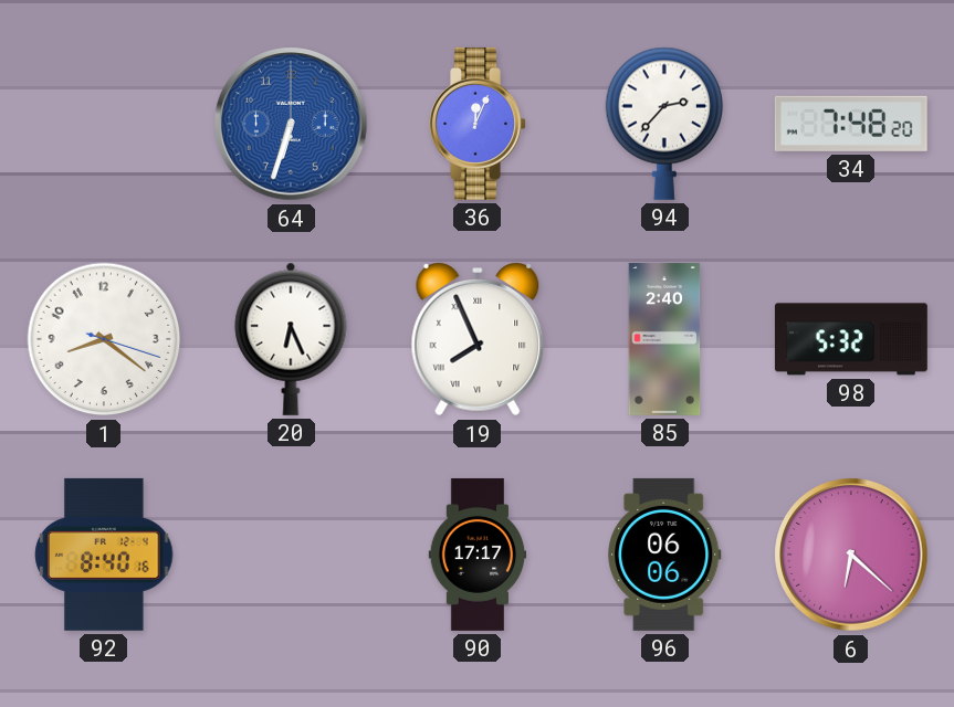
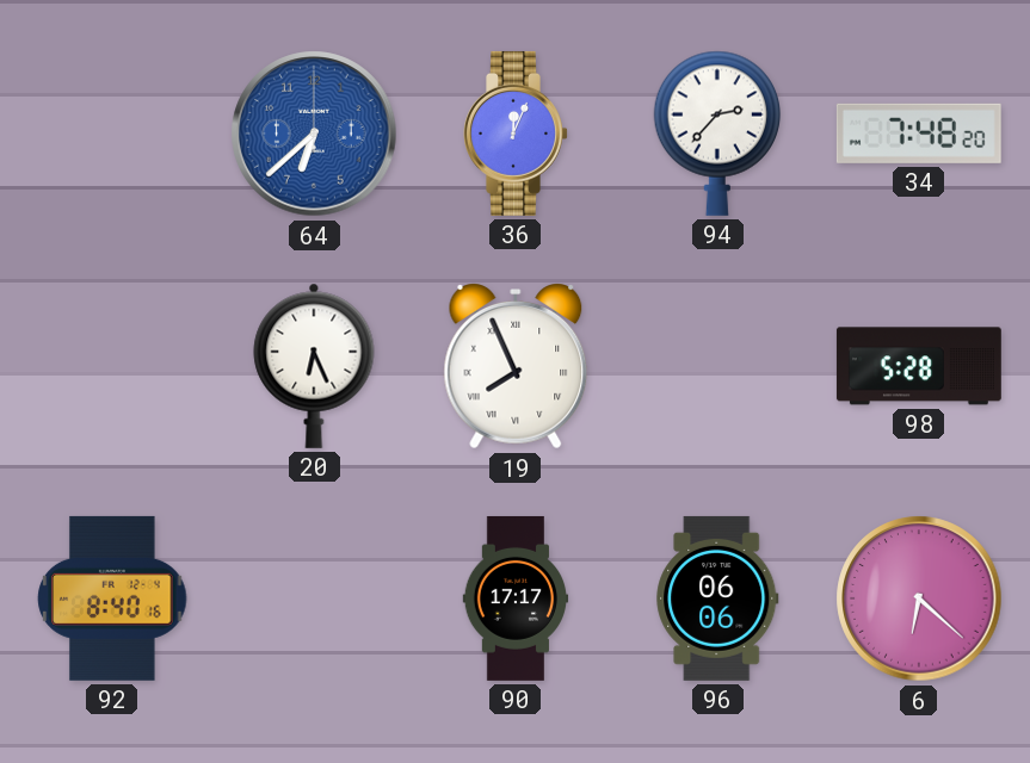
64: 6:33 -> 6:38 (314, 134)
1: 8:21 -> none (104, 339)
85: 2:40 -> none (664, 339)
98: 5:32 -> 5:28 (919, 366)
